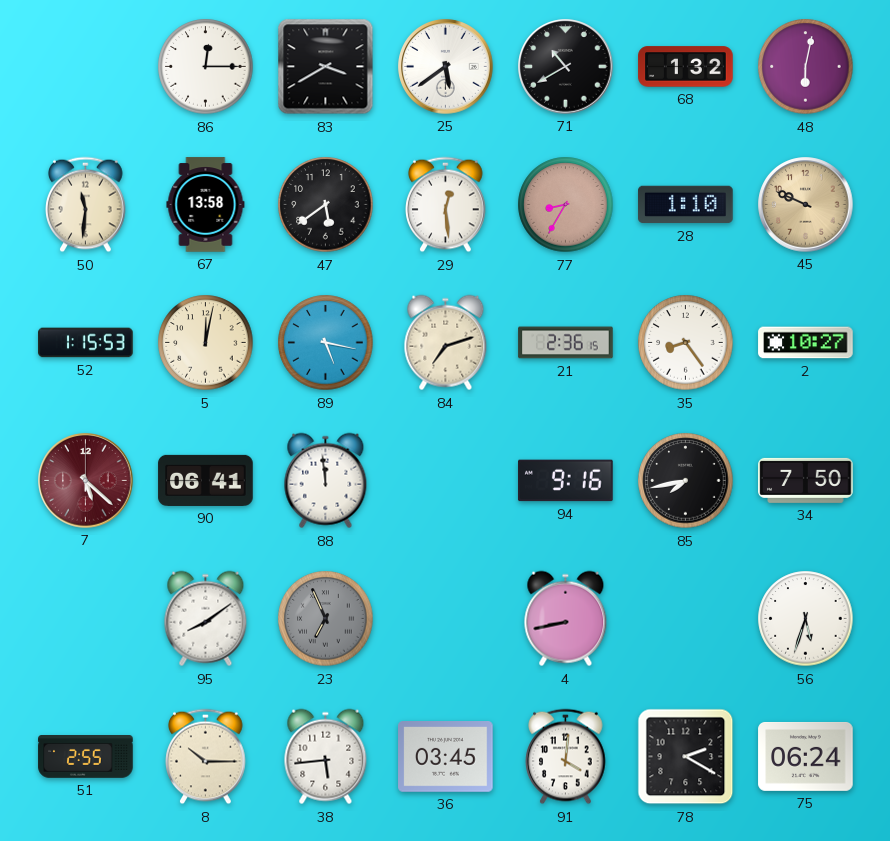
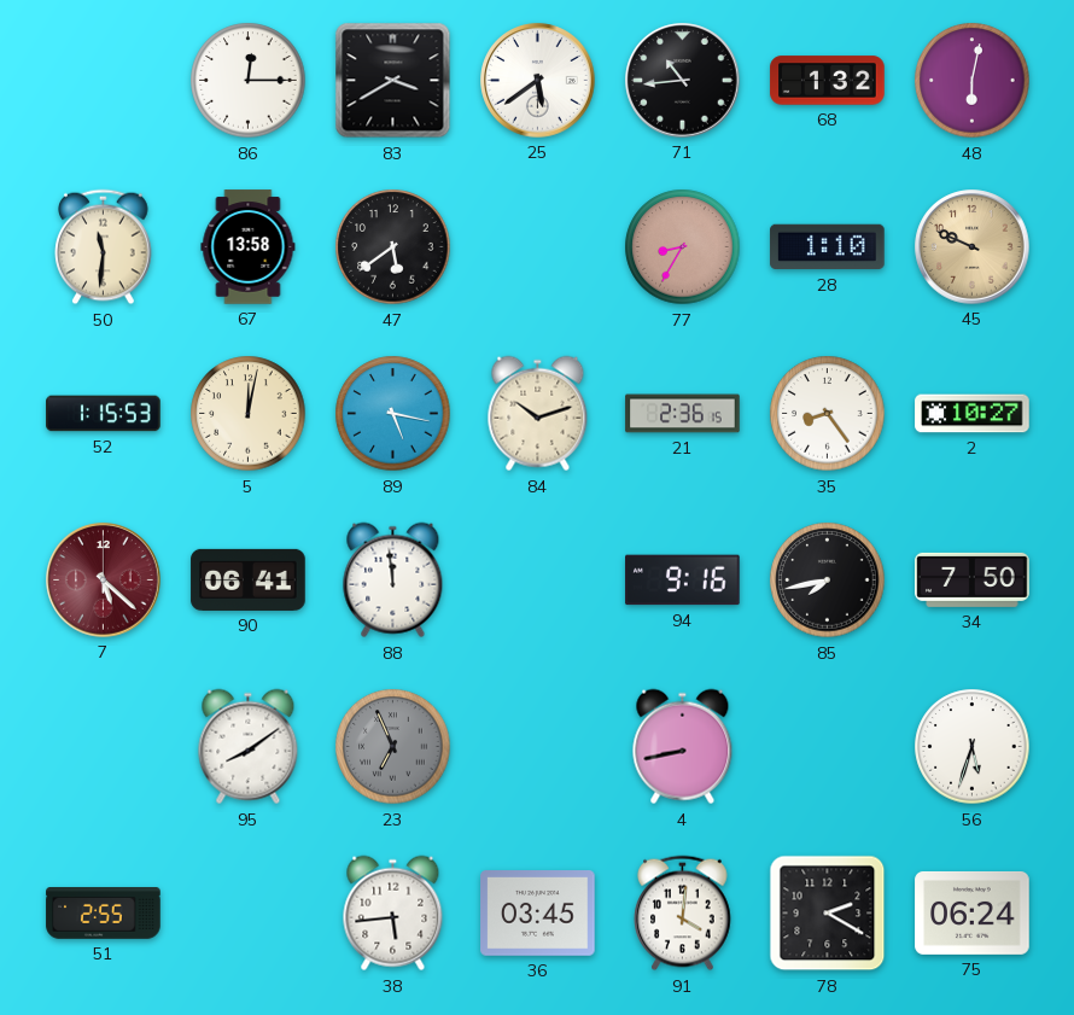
71: 10:40 -> 10:44 (683, 81)
29: 12:29 -> none (446, 205)
84: 7:12 -> 10:12 (538, 414)
8: 10:15 -> none (206, 757)
